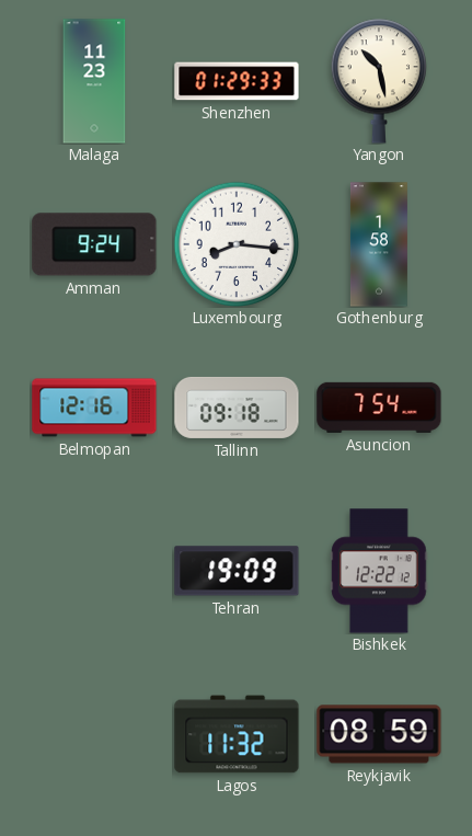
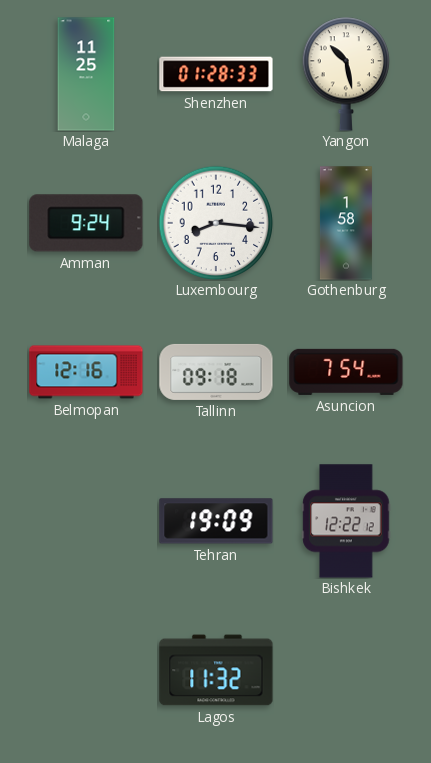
Malaga: 11:23 -> 11:25 (86, 74)
Shenzhen: 01:29 -> 01:28 (216, 74)
Reykjavik: 08:59 -> none (379, 734)
